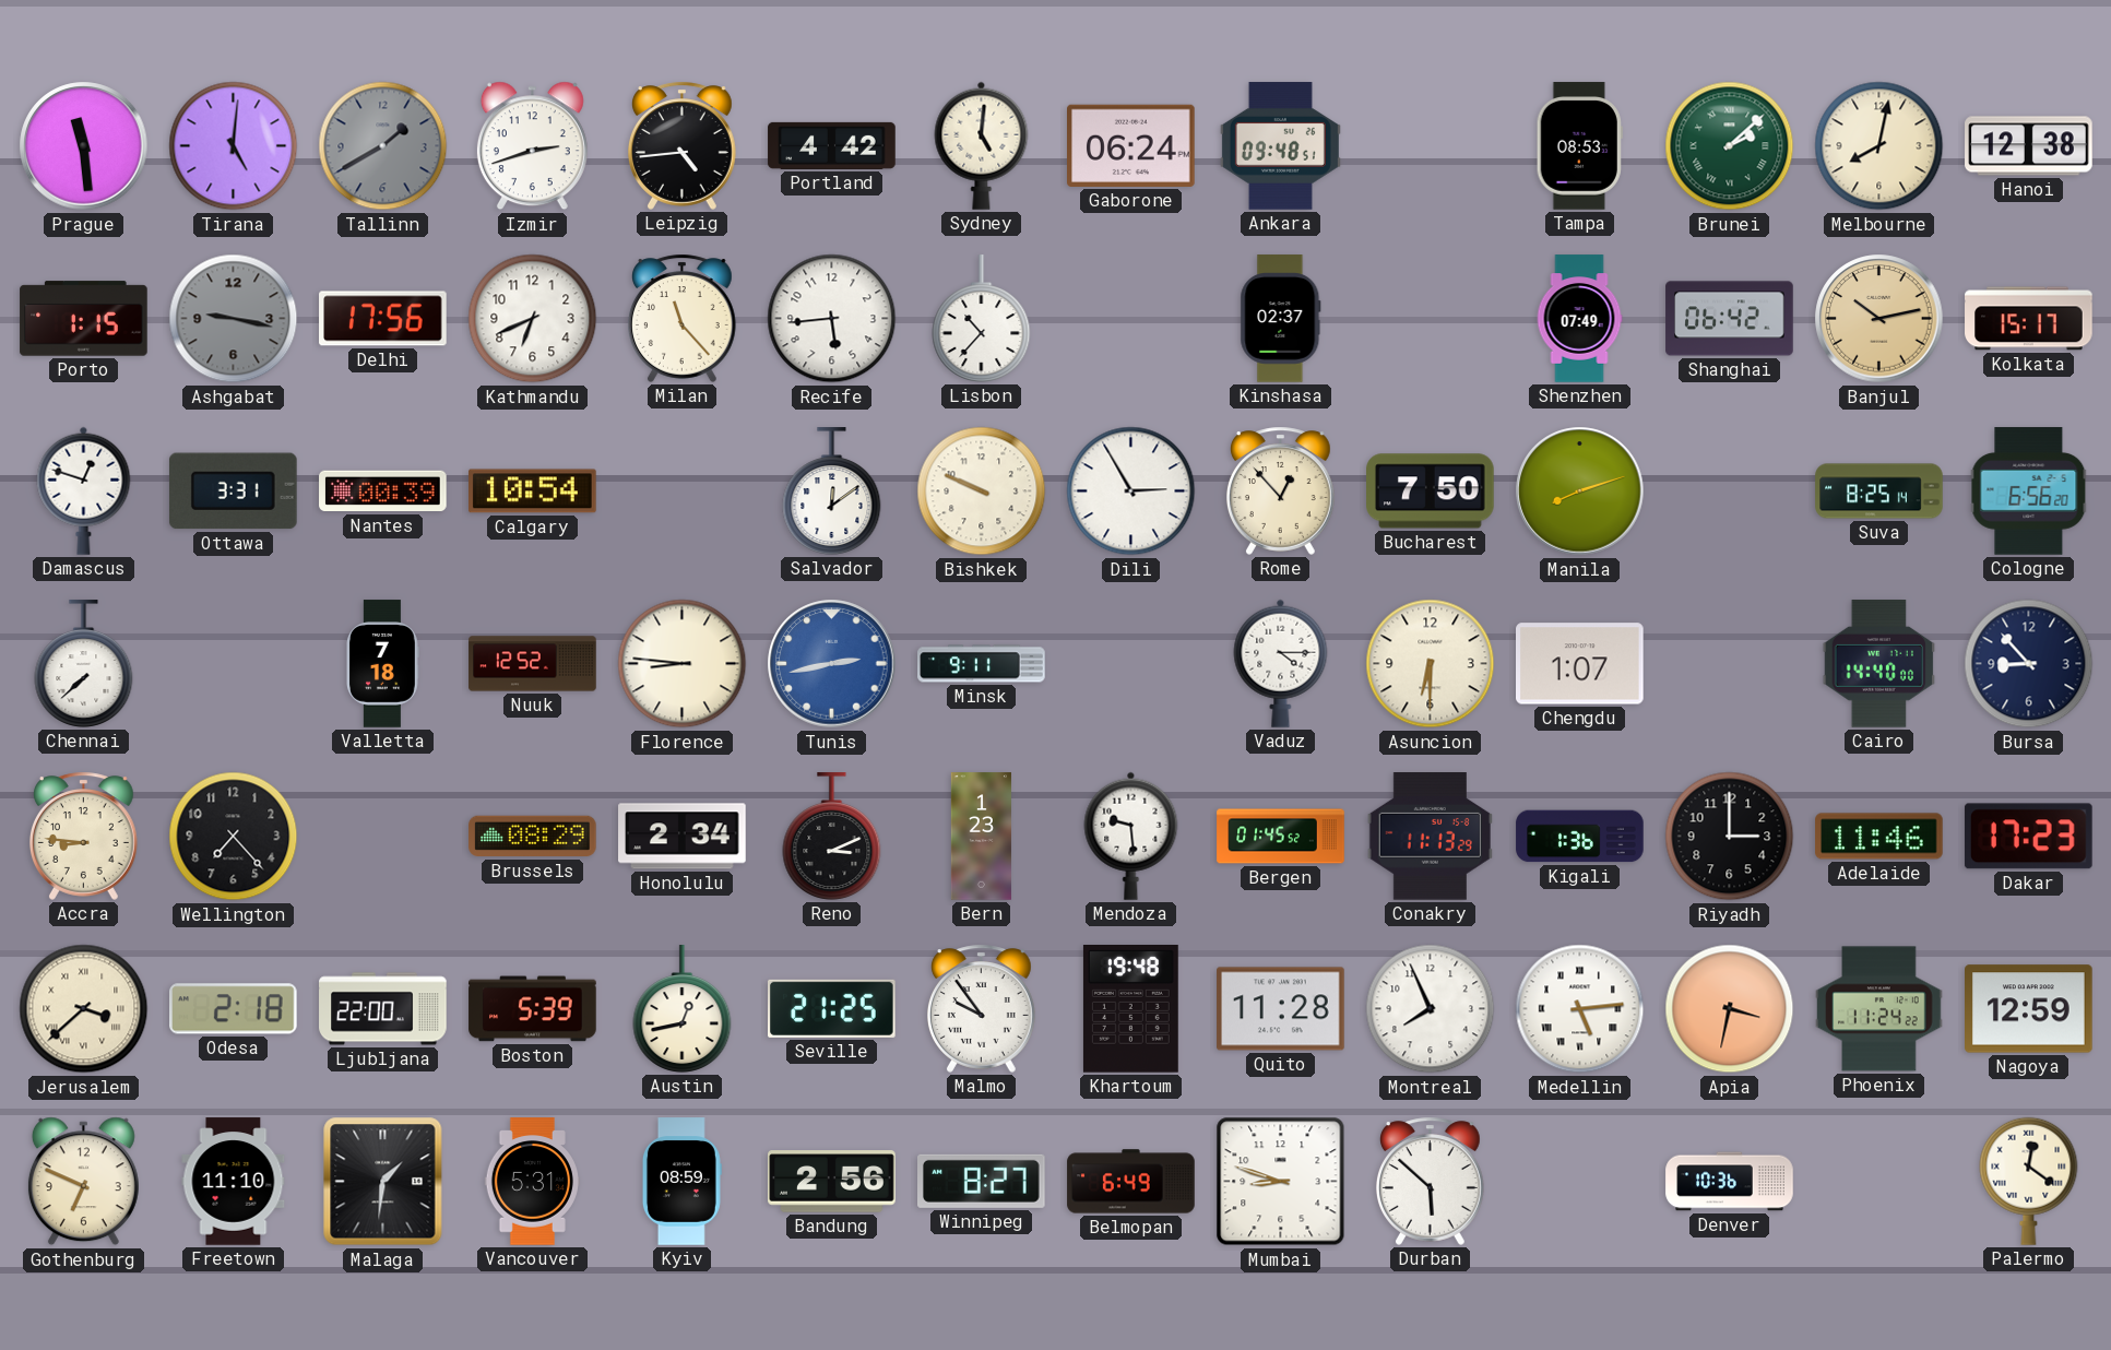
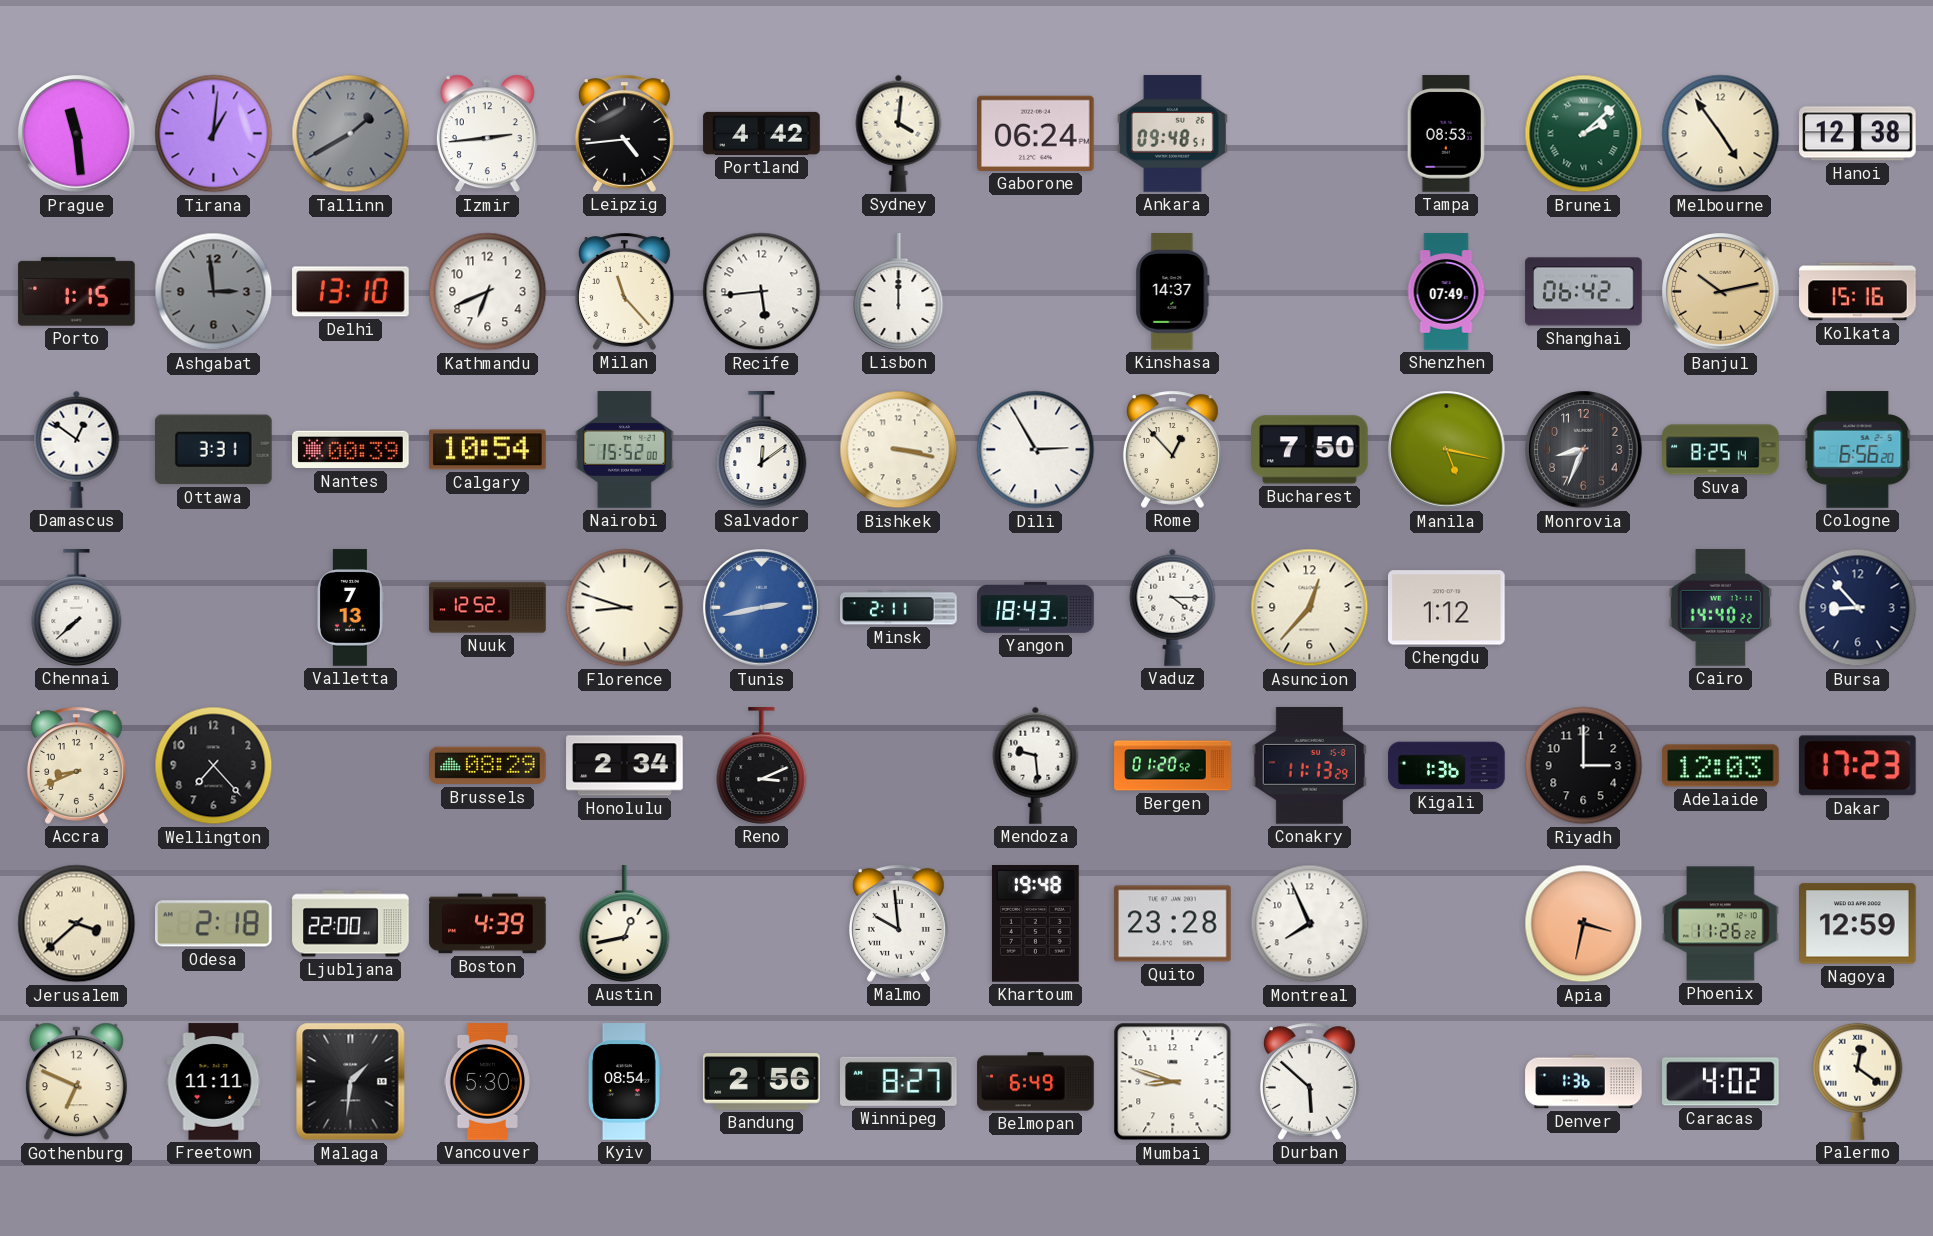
Tirana: 5:01 -> 1:01 (214, 134)
Izmir: 2:42 -> 2:44 (487, 134)
Sydney: 5:01 -> 4:01 (899, 133)
Melbourne: 8:02 -> 4:54 (1721, 134)
Ashgabat: 9:17 -> 2:59 (214, 292)
Delhi: 17:56 -> 13:10 (351, 292)
Lisbon: 10:37 -> 12:00 (899, 292)
Kinshasa: 02:37 -> 14:37 (1173, 292)
Kolkata: 15:17 -> 15:16 (1858, 292)
Damascus: 12:48 -> 12:51 (77, 449)
Nairobi: none -> 15:52 (624, 450)
Bishkek: 9:49 -> 3:17 (899, 450)
Manila: 8:12 -> 5:17 (1447, 450)
Monrovia: none -> 8:34 (1584, 450)
Valletta: 7:18 -> 7:13 (351, 608)
Florence: 8:46 -> 8:48 (625, 608)
Minsk: 9:11 -> 2:11 (899, 608)
Yangon: none -> 18:43 (1036, 607)
Asuncion: 6:30 -> 12:37 (1310, 608)
Chengdu: 1:07 -> 1:12 (1447, 608)
Cairo: 14:40:00 -> 14:40:22 (1721, 608)
Accra: 8:46 -> 8:41 (77, 765)
Bern: 1:23 -> none (981, 837)
Bergen: 01:45 -> 01:20 (1173, 766)
Adelaide: 11:46 -> 12:03 (1721, 766)
Boston: 5:39 -> 4:39 (488, 924)
Seville: 21:25 -> none (832, 1008)
Malmo: 9:54 -> 9:59 (899, 923)
Quito: 11:28 -> 23:28 (1173, 924)
Medellin: 5:14 -> none (1580, 1009)
Phoenix: 11:24 -> 11:26 (1721, 924)
Freetown: 11:10 -> 11:11 (214, 1082)
Vancouver: 5:31 -> 5:30 (487, 1082)
Kyiv: 08:59 -> 08:54 (624, 1082)
Denver: 10:36 -> 1:36 (1584, 1082)
Caracas: none -> 4:02 (1721, 1082)
